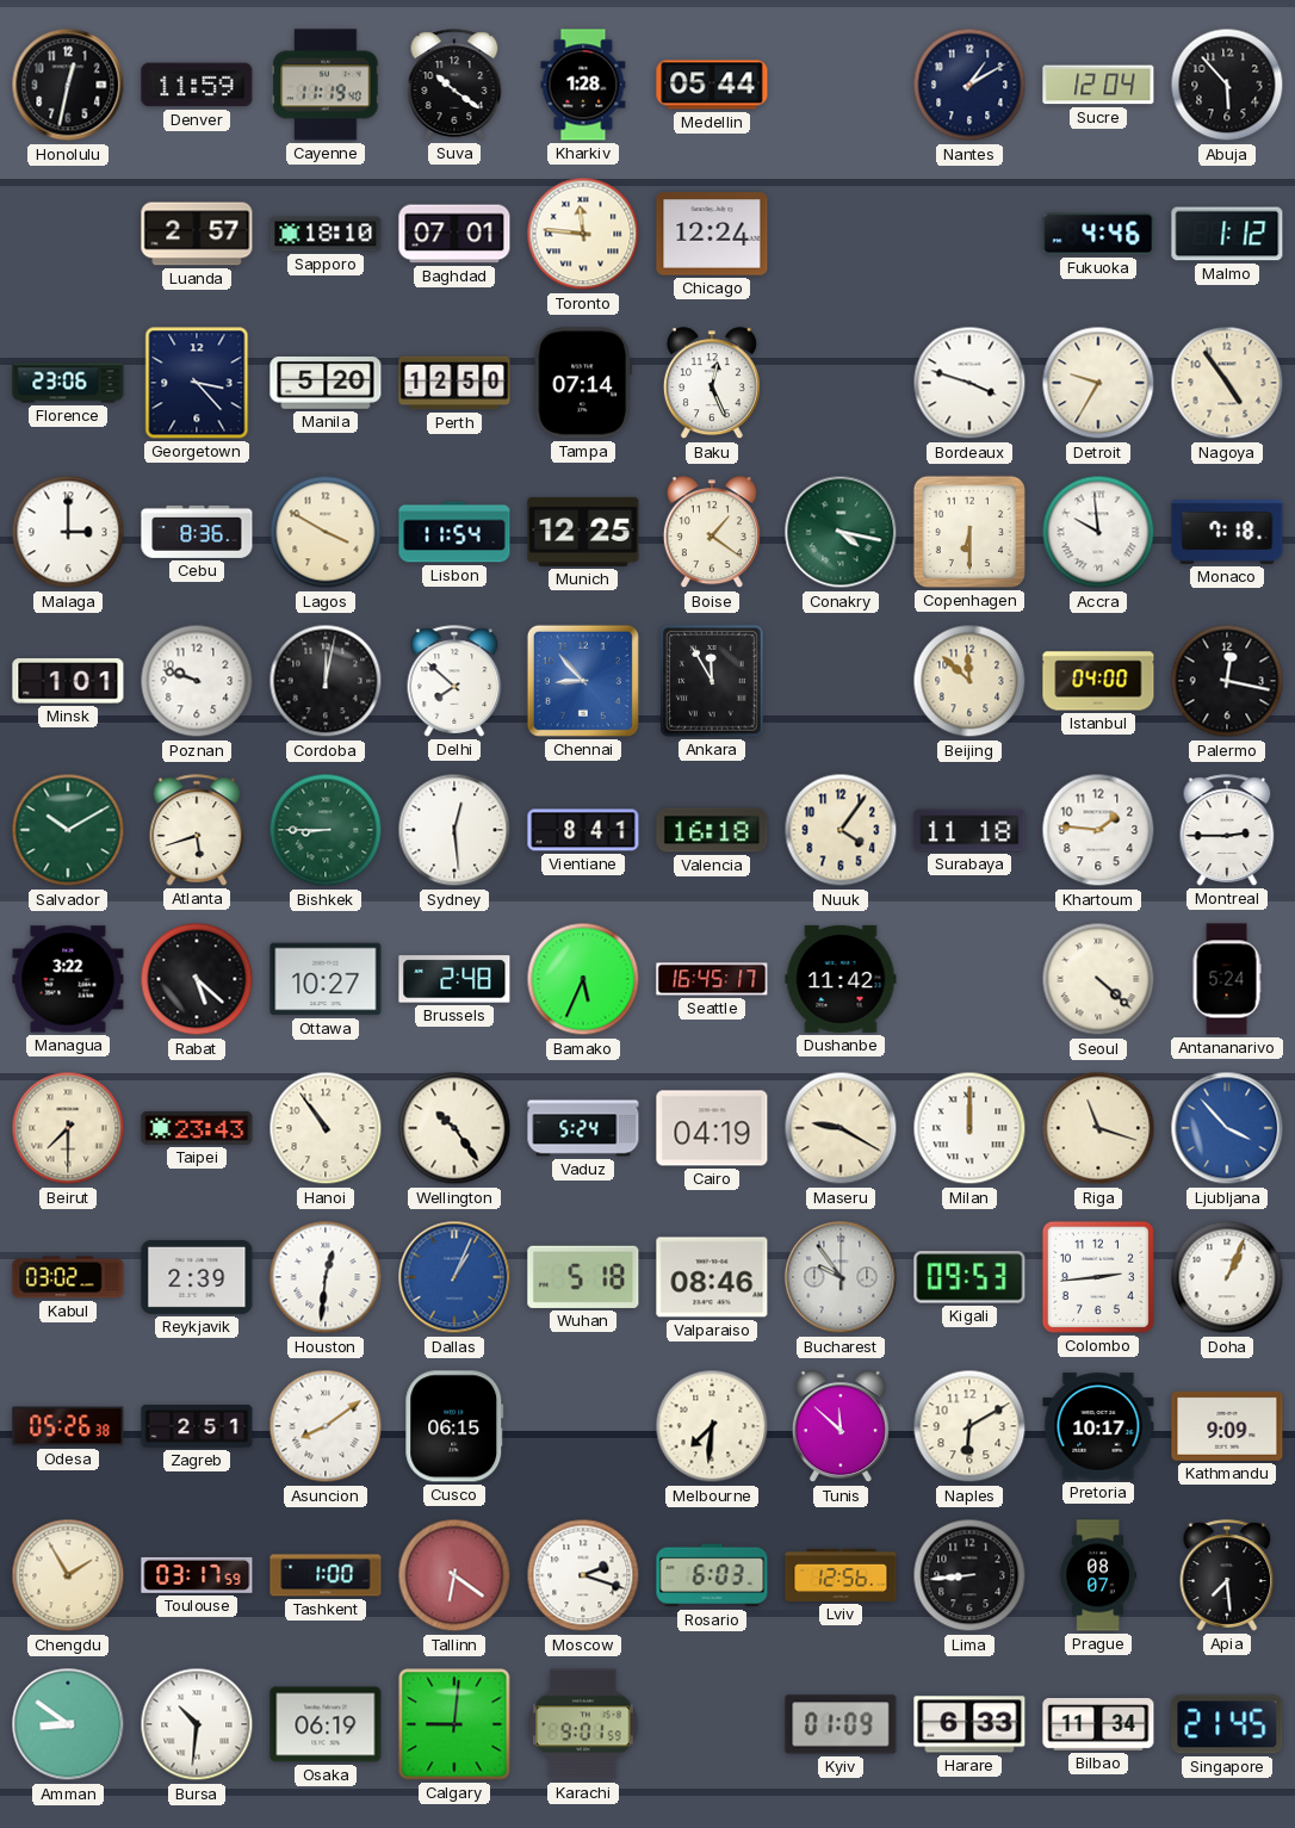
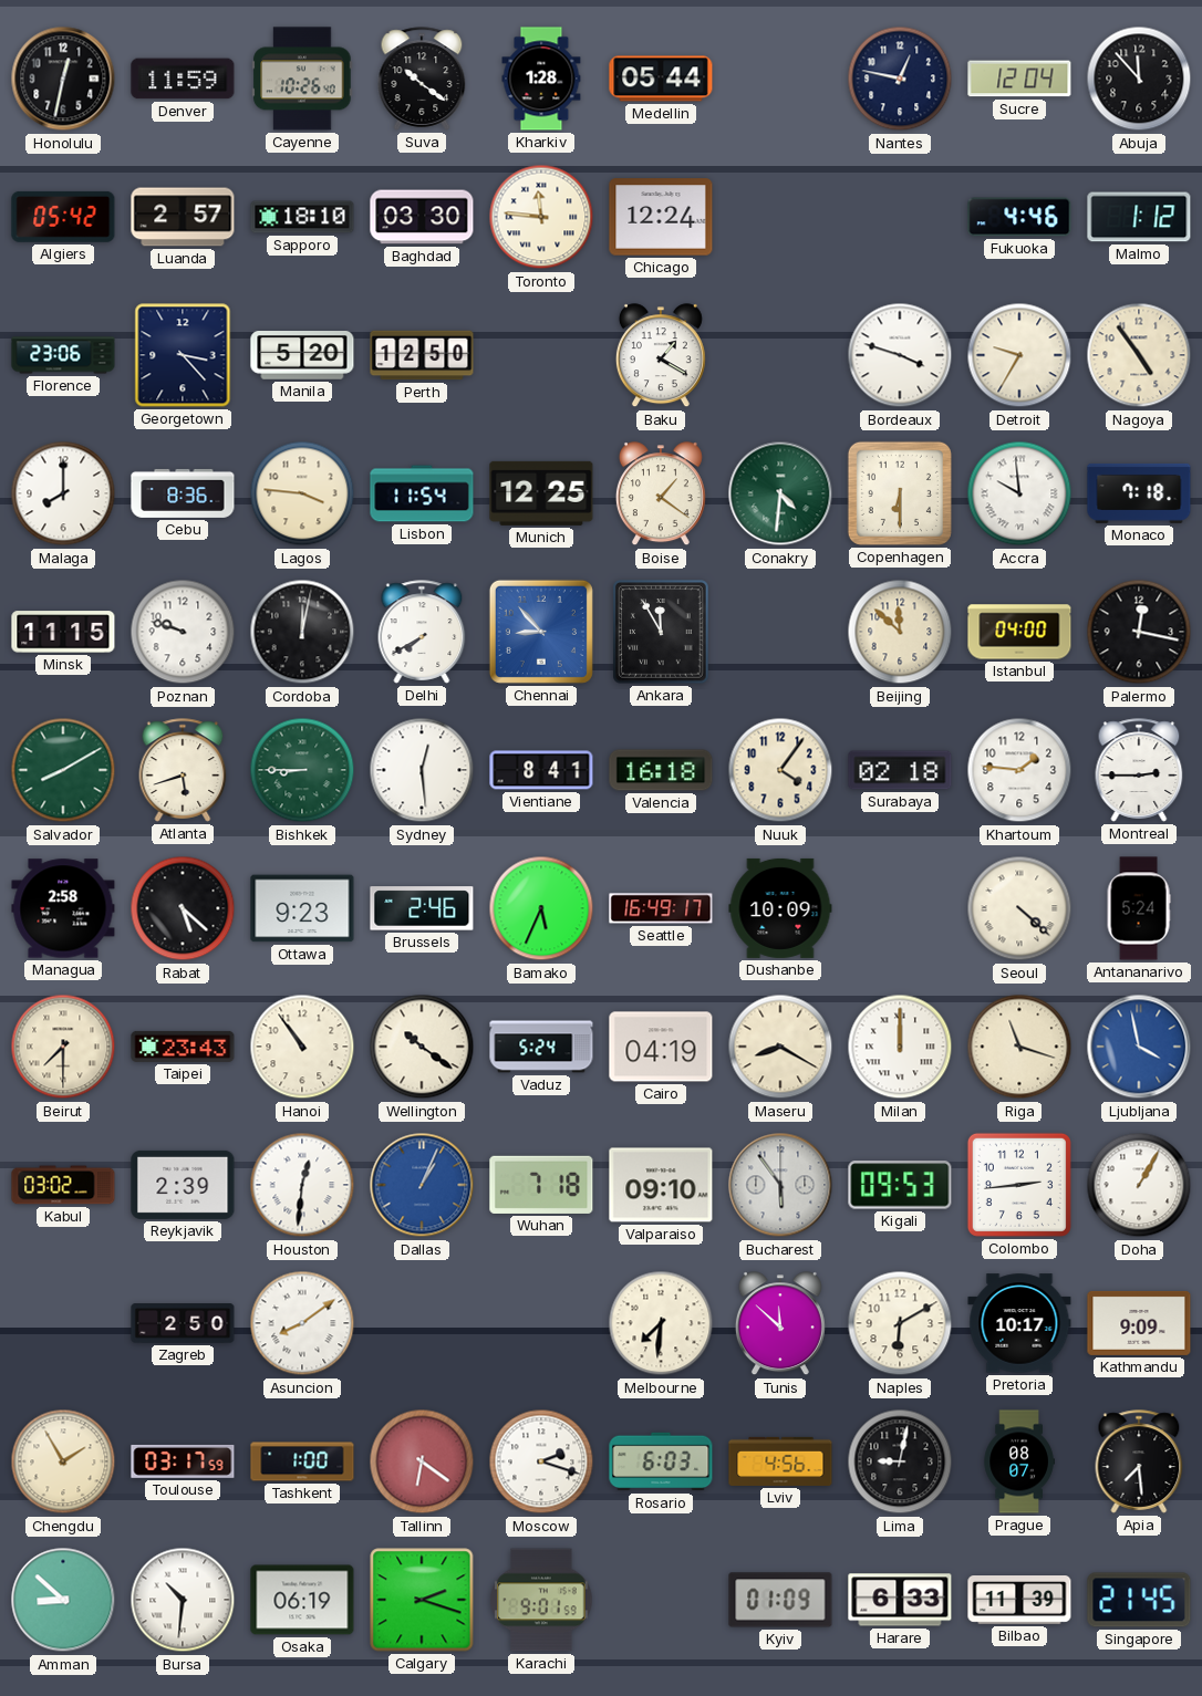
Cayenne: 11:19 -> 10:26 (302, 79)
Nantes: 1:10 -> 12:47 (900, 79)
Abuja: 5:53 -> 11:53 (1139, 79)
Algiers: none -> 05:42 (63, 217)
Baghdad: 07:01 -> 03:30 (422, 217)
Tampa: 07:14 -> none (583, 383)
Baku: 12:26 -> 1:20 (661, 356)
Malaga: 3:00 -> 8:00 (63, 493)
Lagos: 3:50 -> 3:46 (302, 493)
Conakry: 4:17 -> 4:31 (780, 493)
Minsk: 1:01 -> 11:15 (63, 632)
Delhi: 7:52 -> 7:40 (422, 632)
Salvador: 10:10 -> 8:10 (63, 770)
Surabaya: 11:18 -> 02:18 (900, 770)
Managua: 3:22 -> 2:58 (63, 908)
Ottawa: 10:27 -> 9:23 (302, 908)
Brussels: 2:48 -> 2:46 (422, 908)
Seattle: 16:45 -> 16:49 (661, 908)
Dushanbe: 11:42 -> 10:09 (780, 908)
Wellington: 10:24 -> 10:21 (422, 1047)
Maseru: 9:20 -> 8:20 (780, 1047)
Ljubljana: 3:53 -> 3:58 (1139, 1047)
Wuhan: 5:18 -> 7:18 (541, 1185)
Valparaiso: 08:46 -> 09:10 (661, 1185)
Bucharest: 9:54 -> 5:54 (780, 1185)
Doha: 1:04 -> 1:05 (1139, 1185)
Odesa: 05:26 -> none (68, 1426)
Zagreb: 2:51 -> 2:50 (183, 1323)
Cusco: 06:15 -> none (454, 1426)
Lviv: 12:56 -> 4:56 (780, 1461)
Lima: 8:44 -> 9:02 (900, 1461)
Amman: 8:51 -> 8:52 (63, 1600)
Calgary: 9:01 -> 2:18 (422, 1600)
Bilbao: 11:34 -> 11:39 (1019, 1601)
